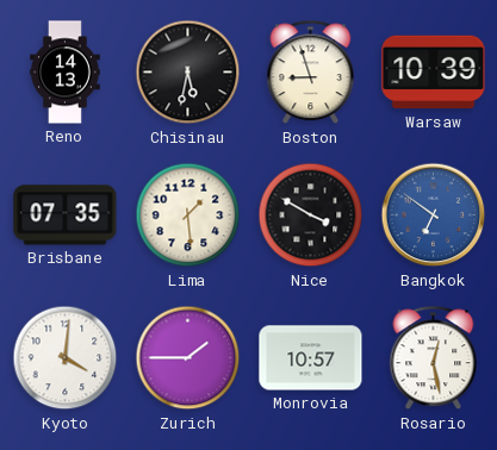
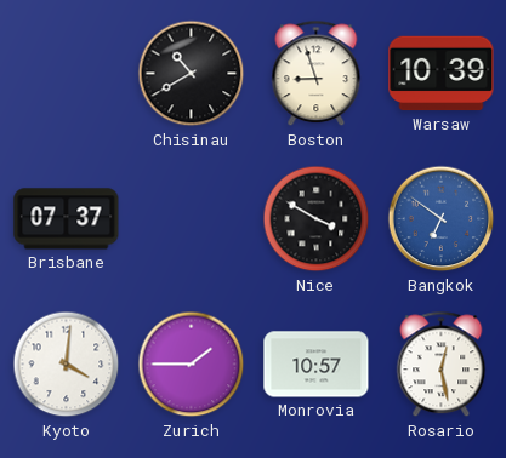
Reno: 14:13 -> none (66, 73)
Chisinau: 5:32 -> 10:40 (192, 74)
Brisbane: 07:35 -> 07:37 (67, 219)
Lima: 1:29 -> none (188, 215)
